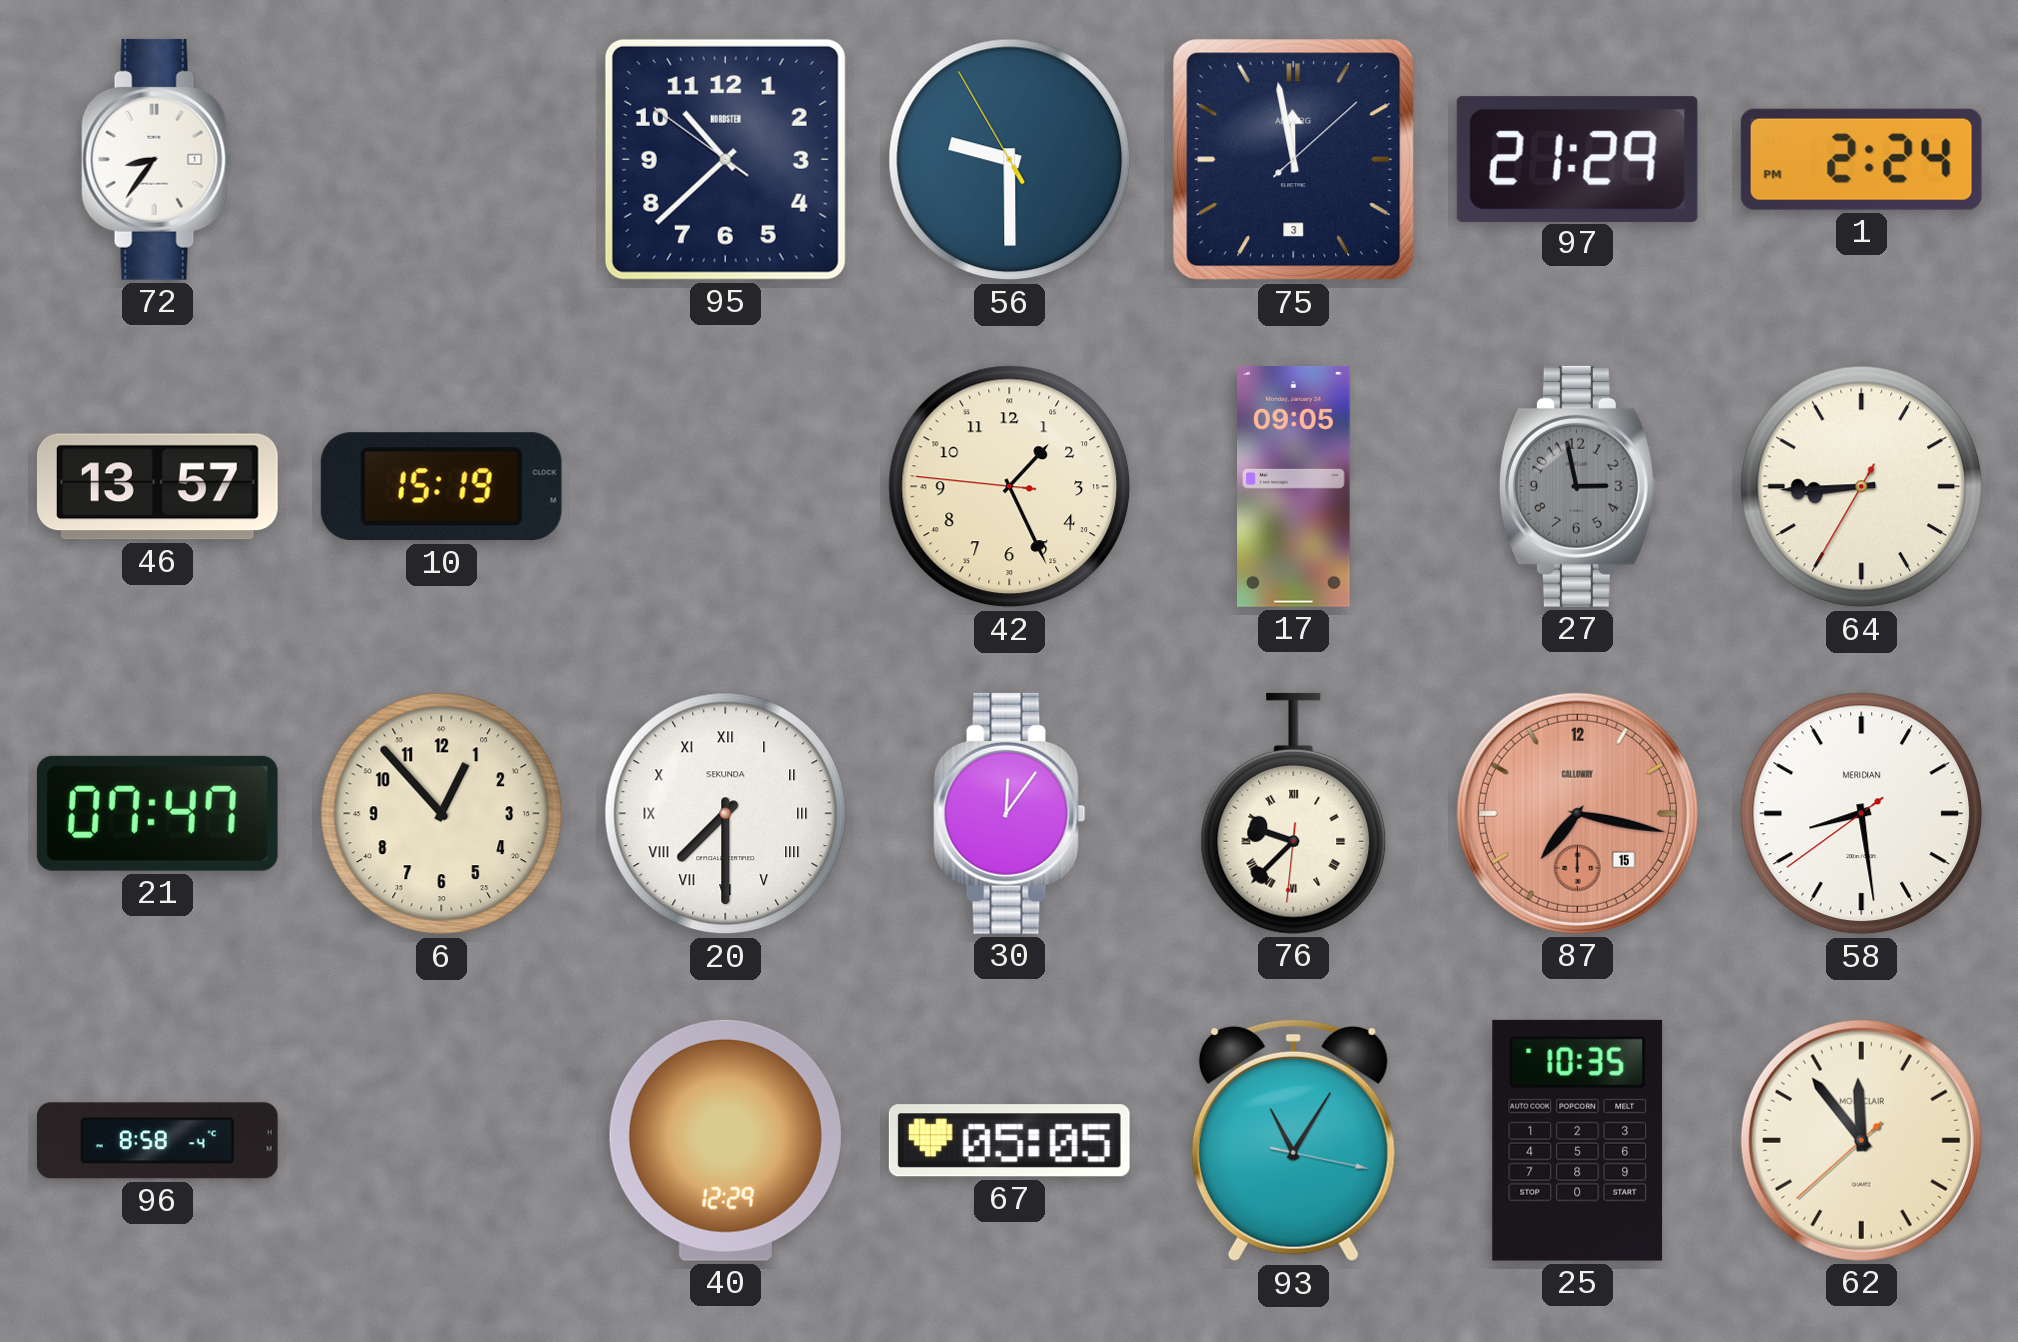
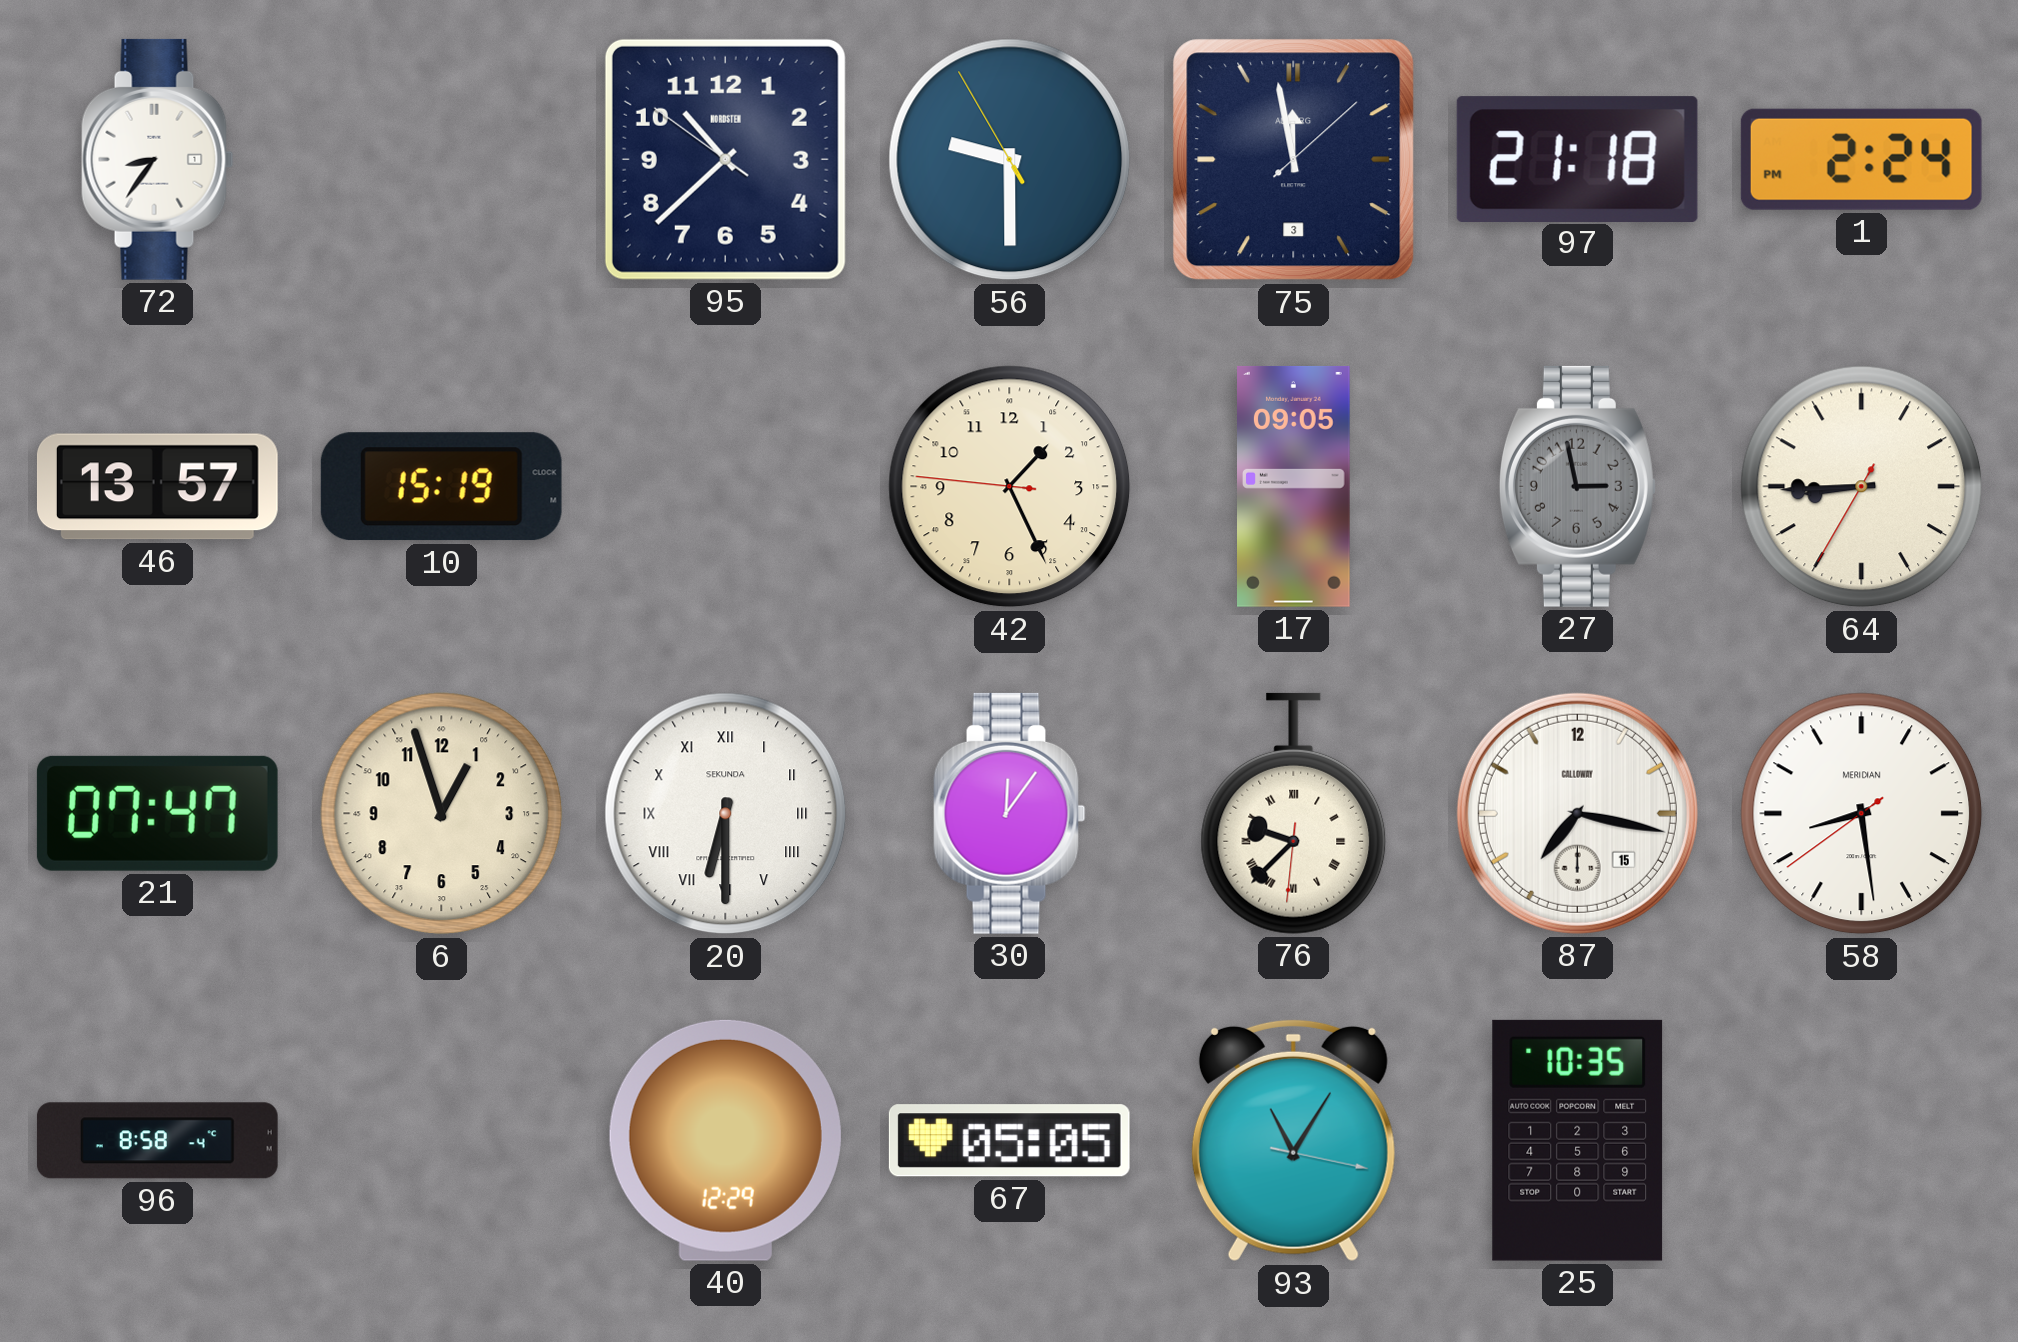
97: 21:29 -> 21:18 (1577, 159)
6: 12:53 -> 12:57 (442, 814)
20: 7:30 -> 6:30 (726, 814)
87 dial: salmon -> white (1577, 813)
62: 11:53 -> none (1861, 1140)
